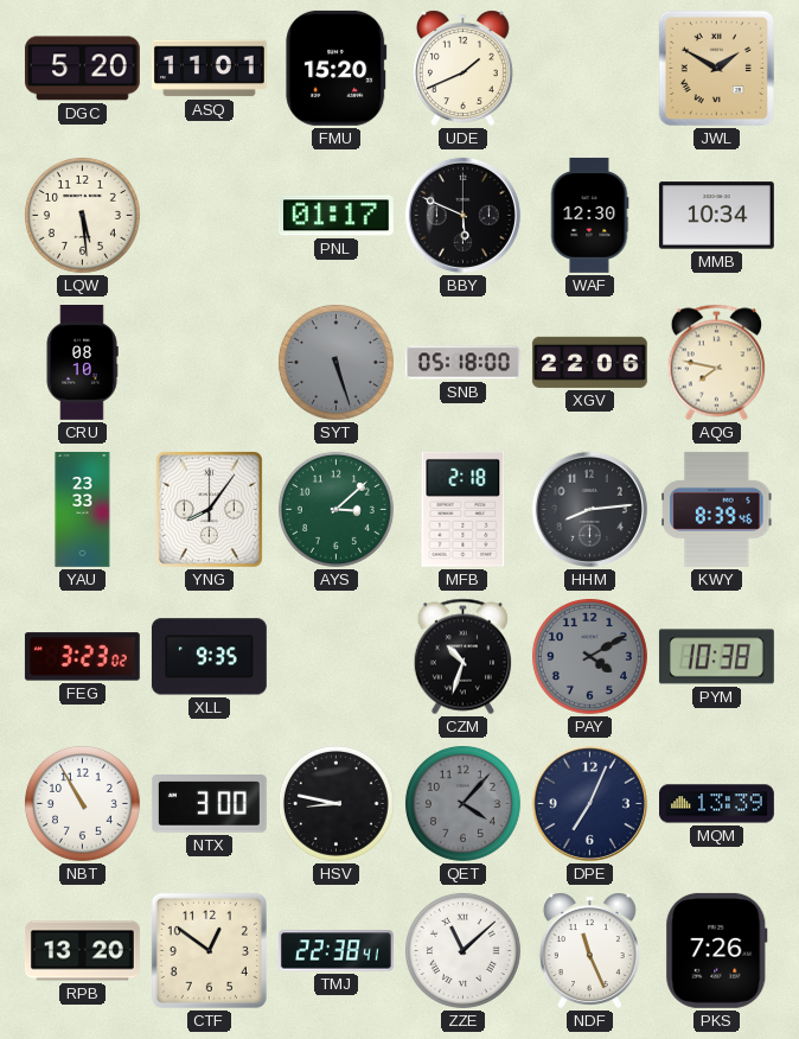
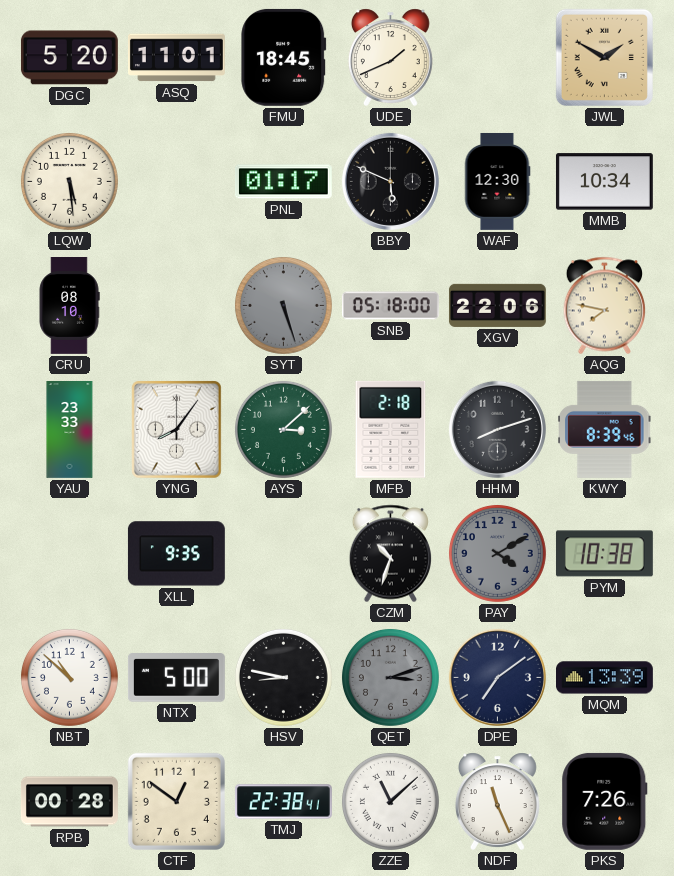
FMU: 15:20 -> 18:45 (284, 57)
HHM: 8:14 -> 8:12 (497, 429)
FEG: 3:23 -> none (82, 657)
NBT: 10:55 -> 10:52 (69, 677)
NTX: 3:00 -> 5:00 (176, 678)
QET: 4:07 -> 3:12 (390, 677)
DPE: 7:04 -> 7:09 (497, 677)
RPB: 13:20 -> 00:28 (69, 802)
